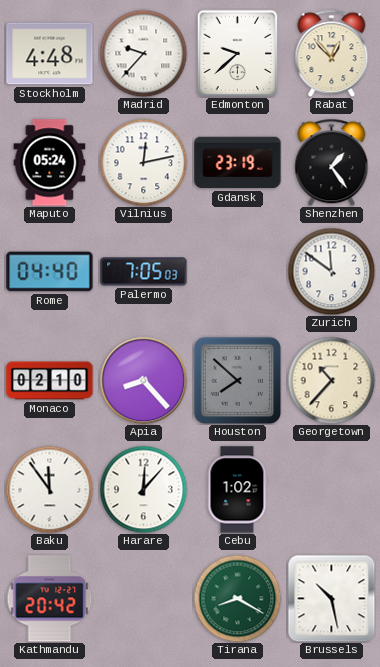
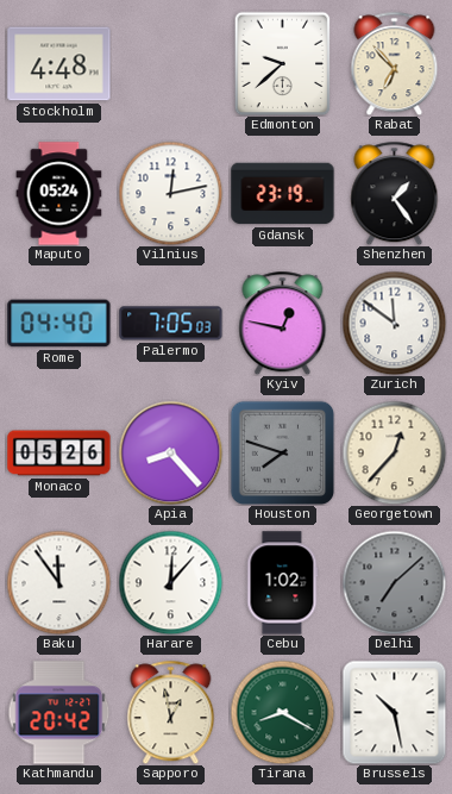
Madrid: 9:37 -> none (143, 53)
Rabat: 12:53 -> 6:53 (395, 63)
Kyiv: none -> 12:47 (283, 323)
Monaco: 02:10 -> 05:26 (59, 454)
Houston: 7:52 -> 7:48 (282, 452)
Georgetown: 10:37 -> 12:37 (394, 452)
Delhi: none -> 7:08 (394, 582)
Sapporo: none -> 12:58 (171, 712)
